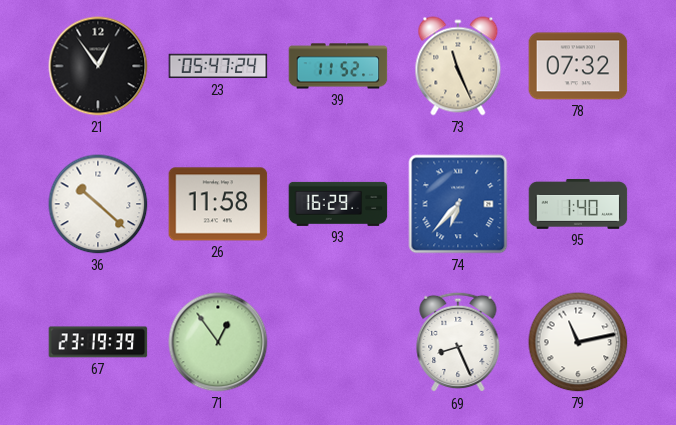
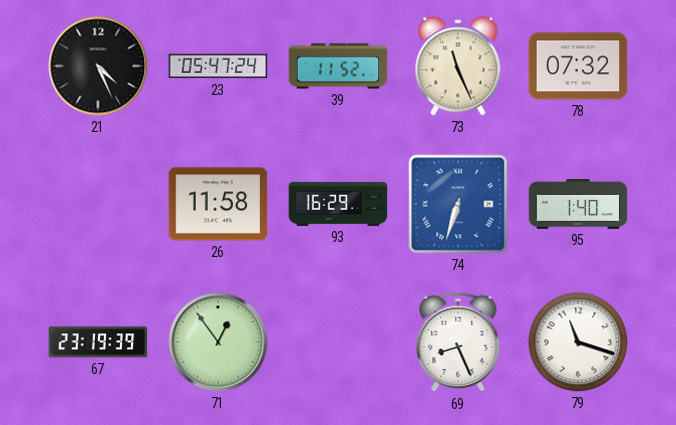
21: 12:54 -> 4:26 (98, 66)
36: 10:22 -> none (98, 204)
74: 6:37 -> 6:33 (458, 204)
79: 11:13 -> 11:18 (578, 342)
